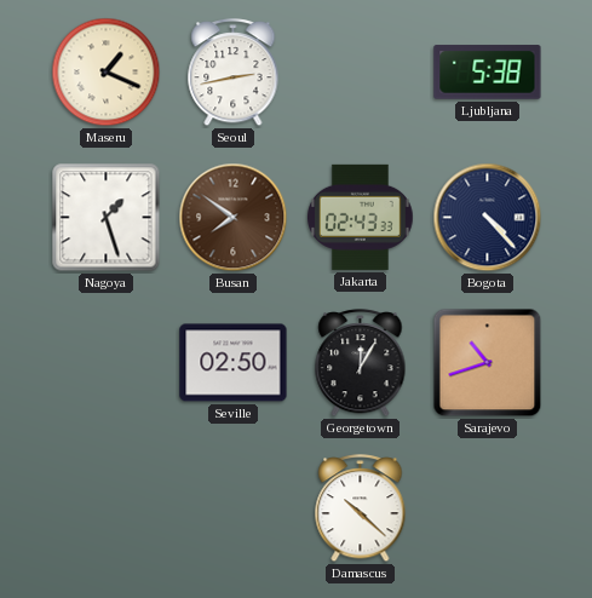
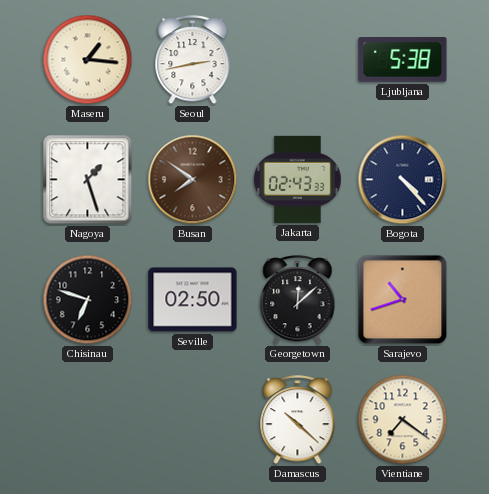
Maseru: 1:19 -> 1:16 (88, 60)
Chisinau: none -> 6:48 (88, 300)
Georgetown: 12:05 -> 12:08 (298, 301)
Vientiane: none -> 7:21 (403, 420)
